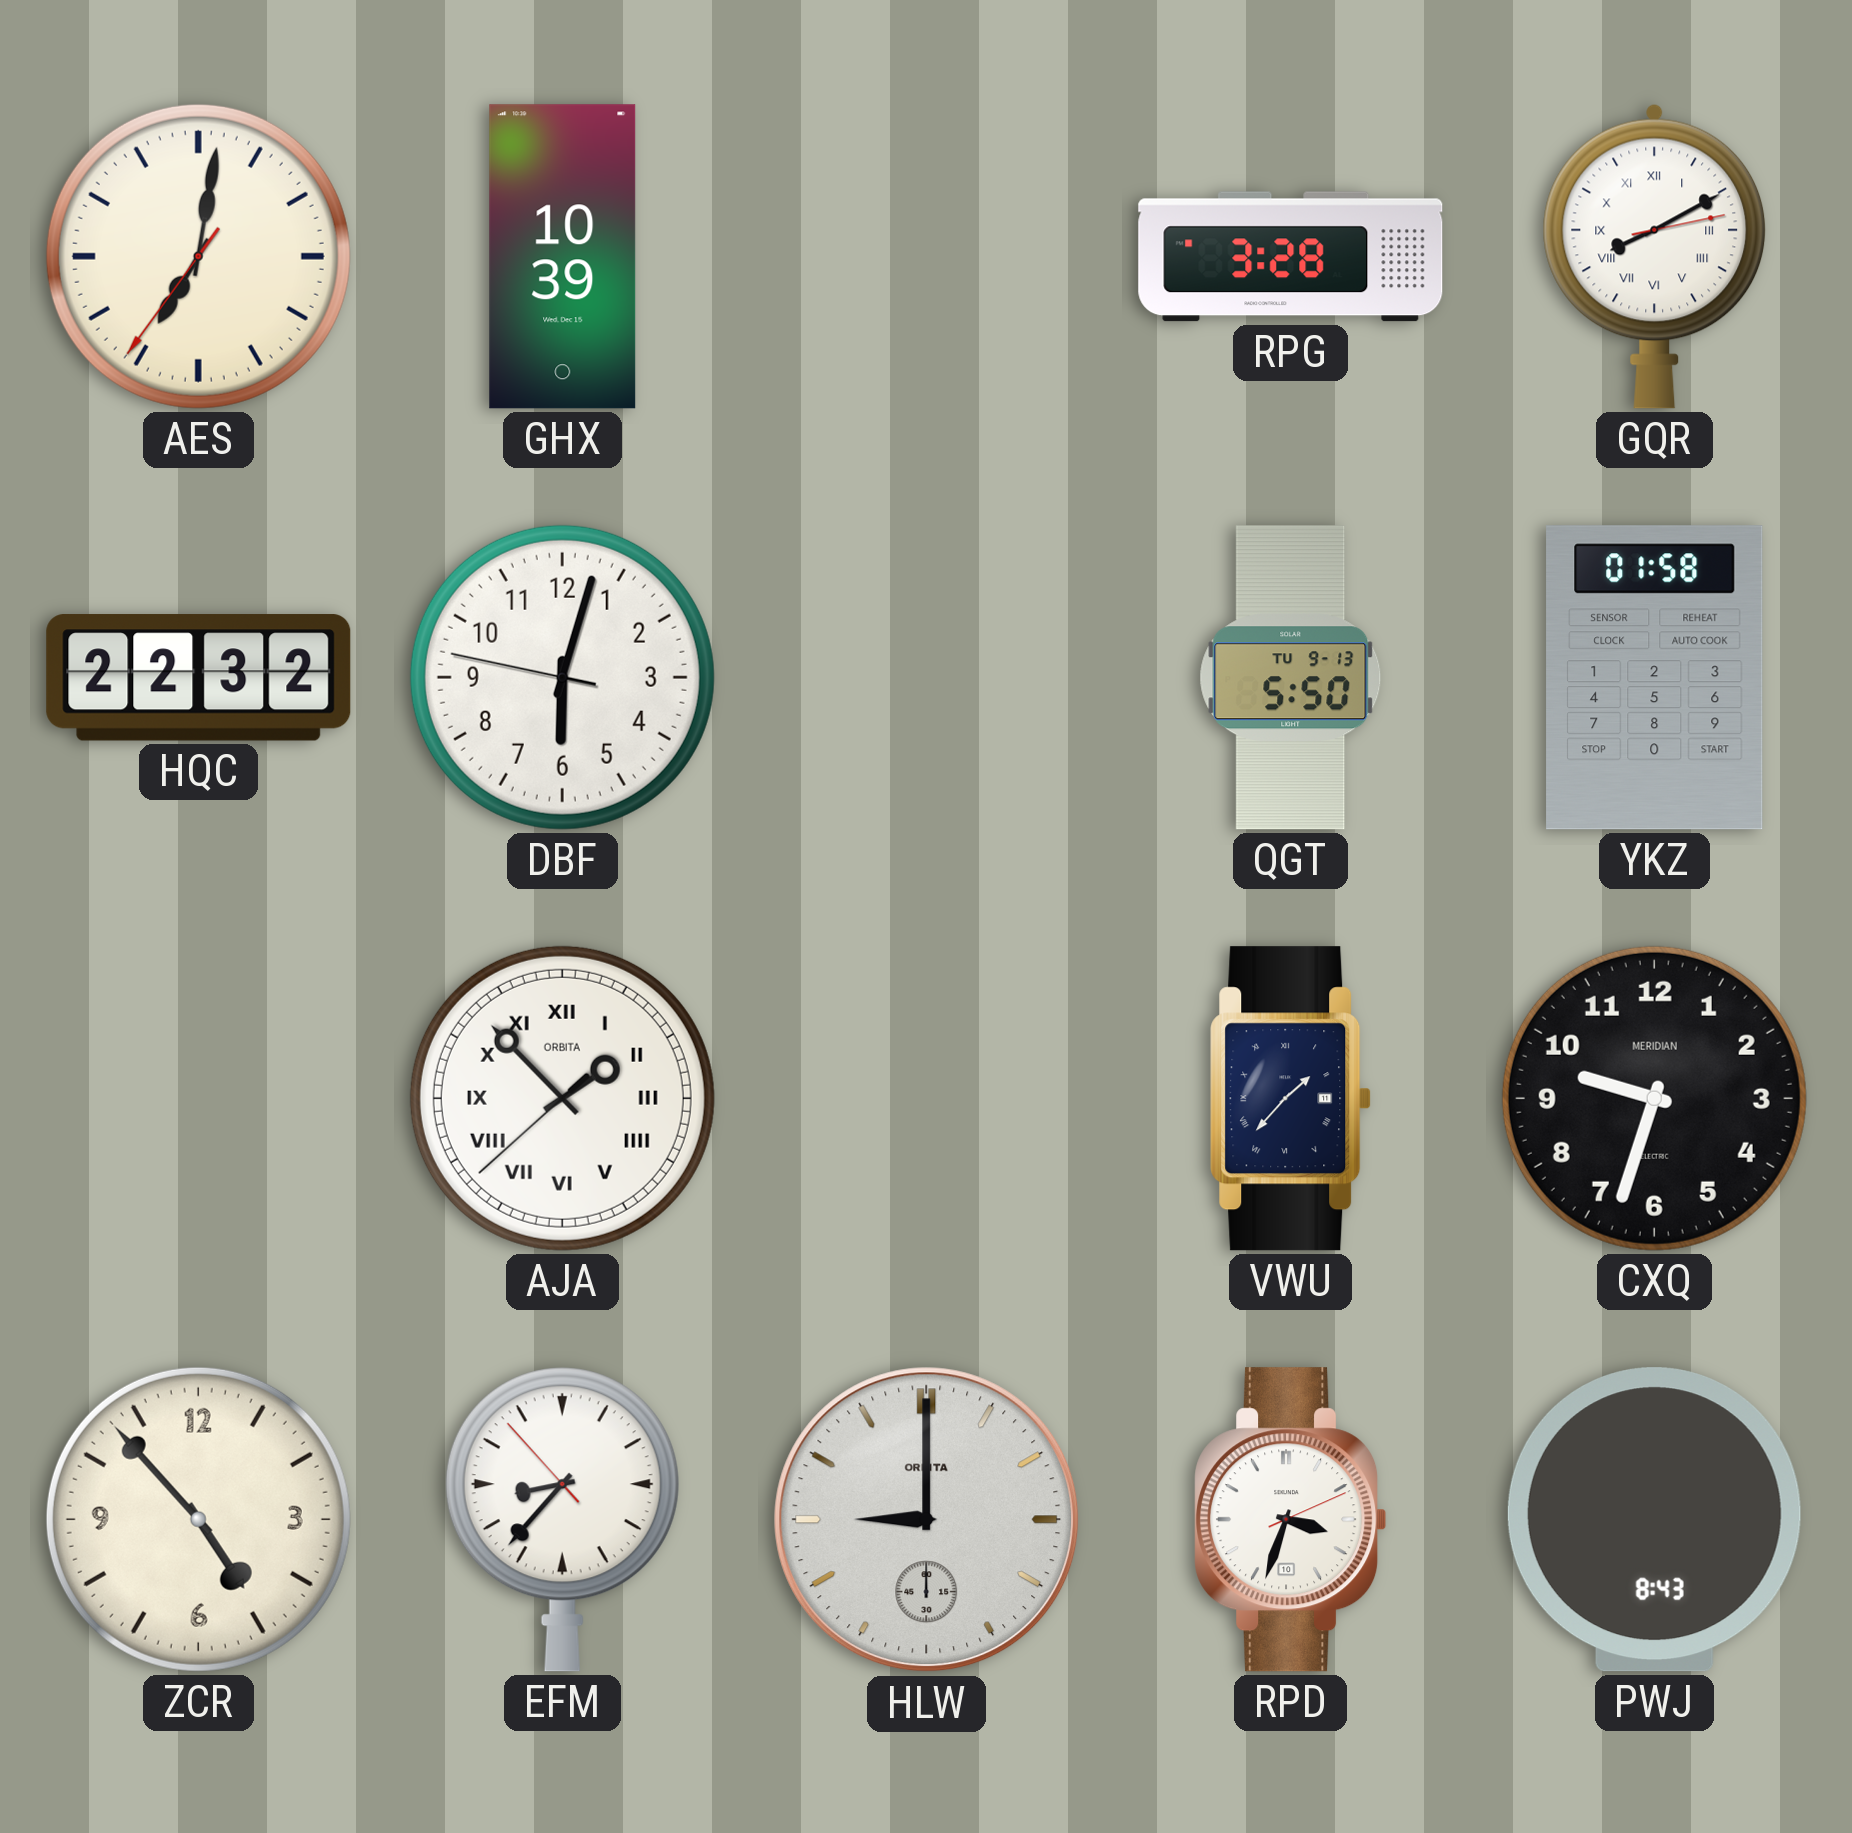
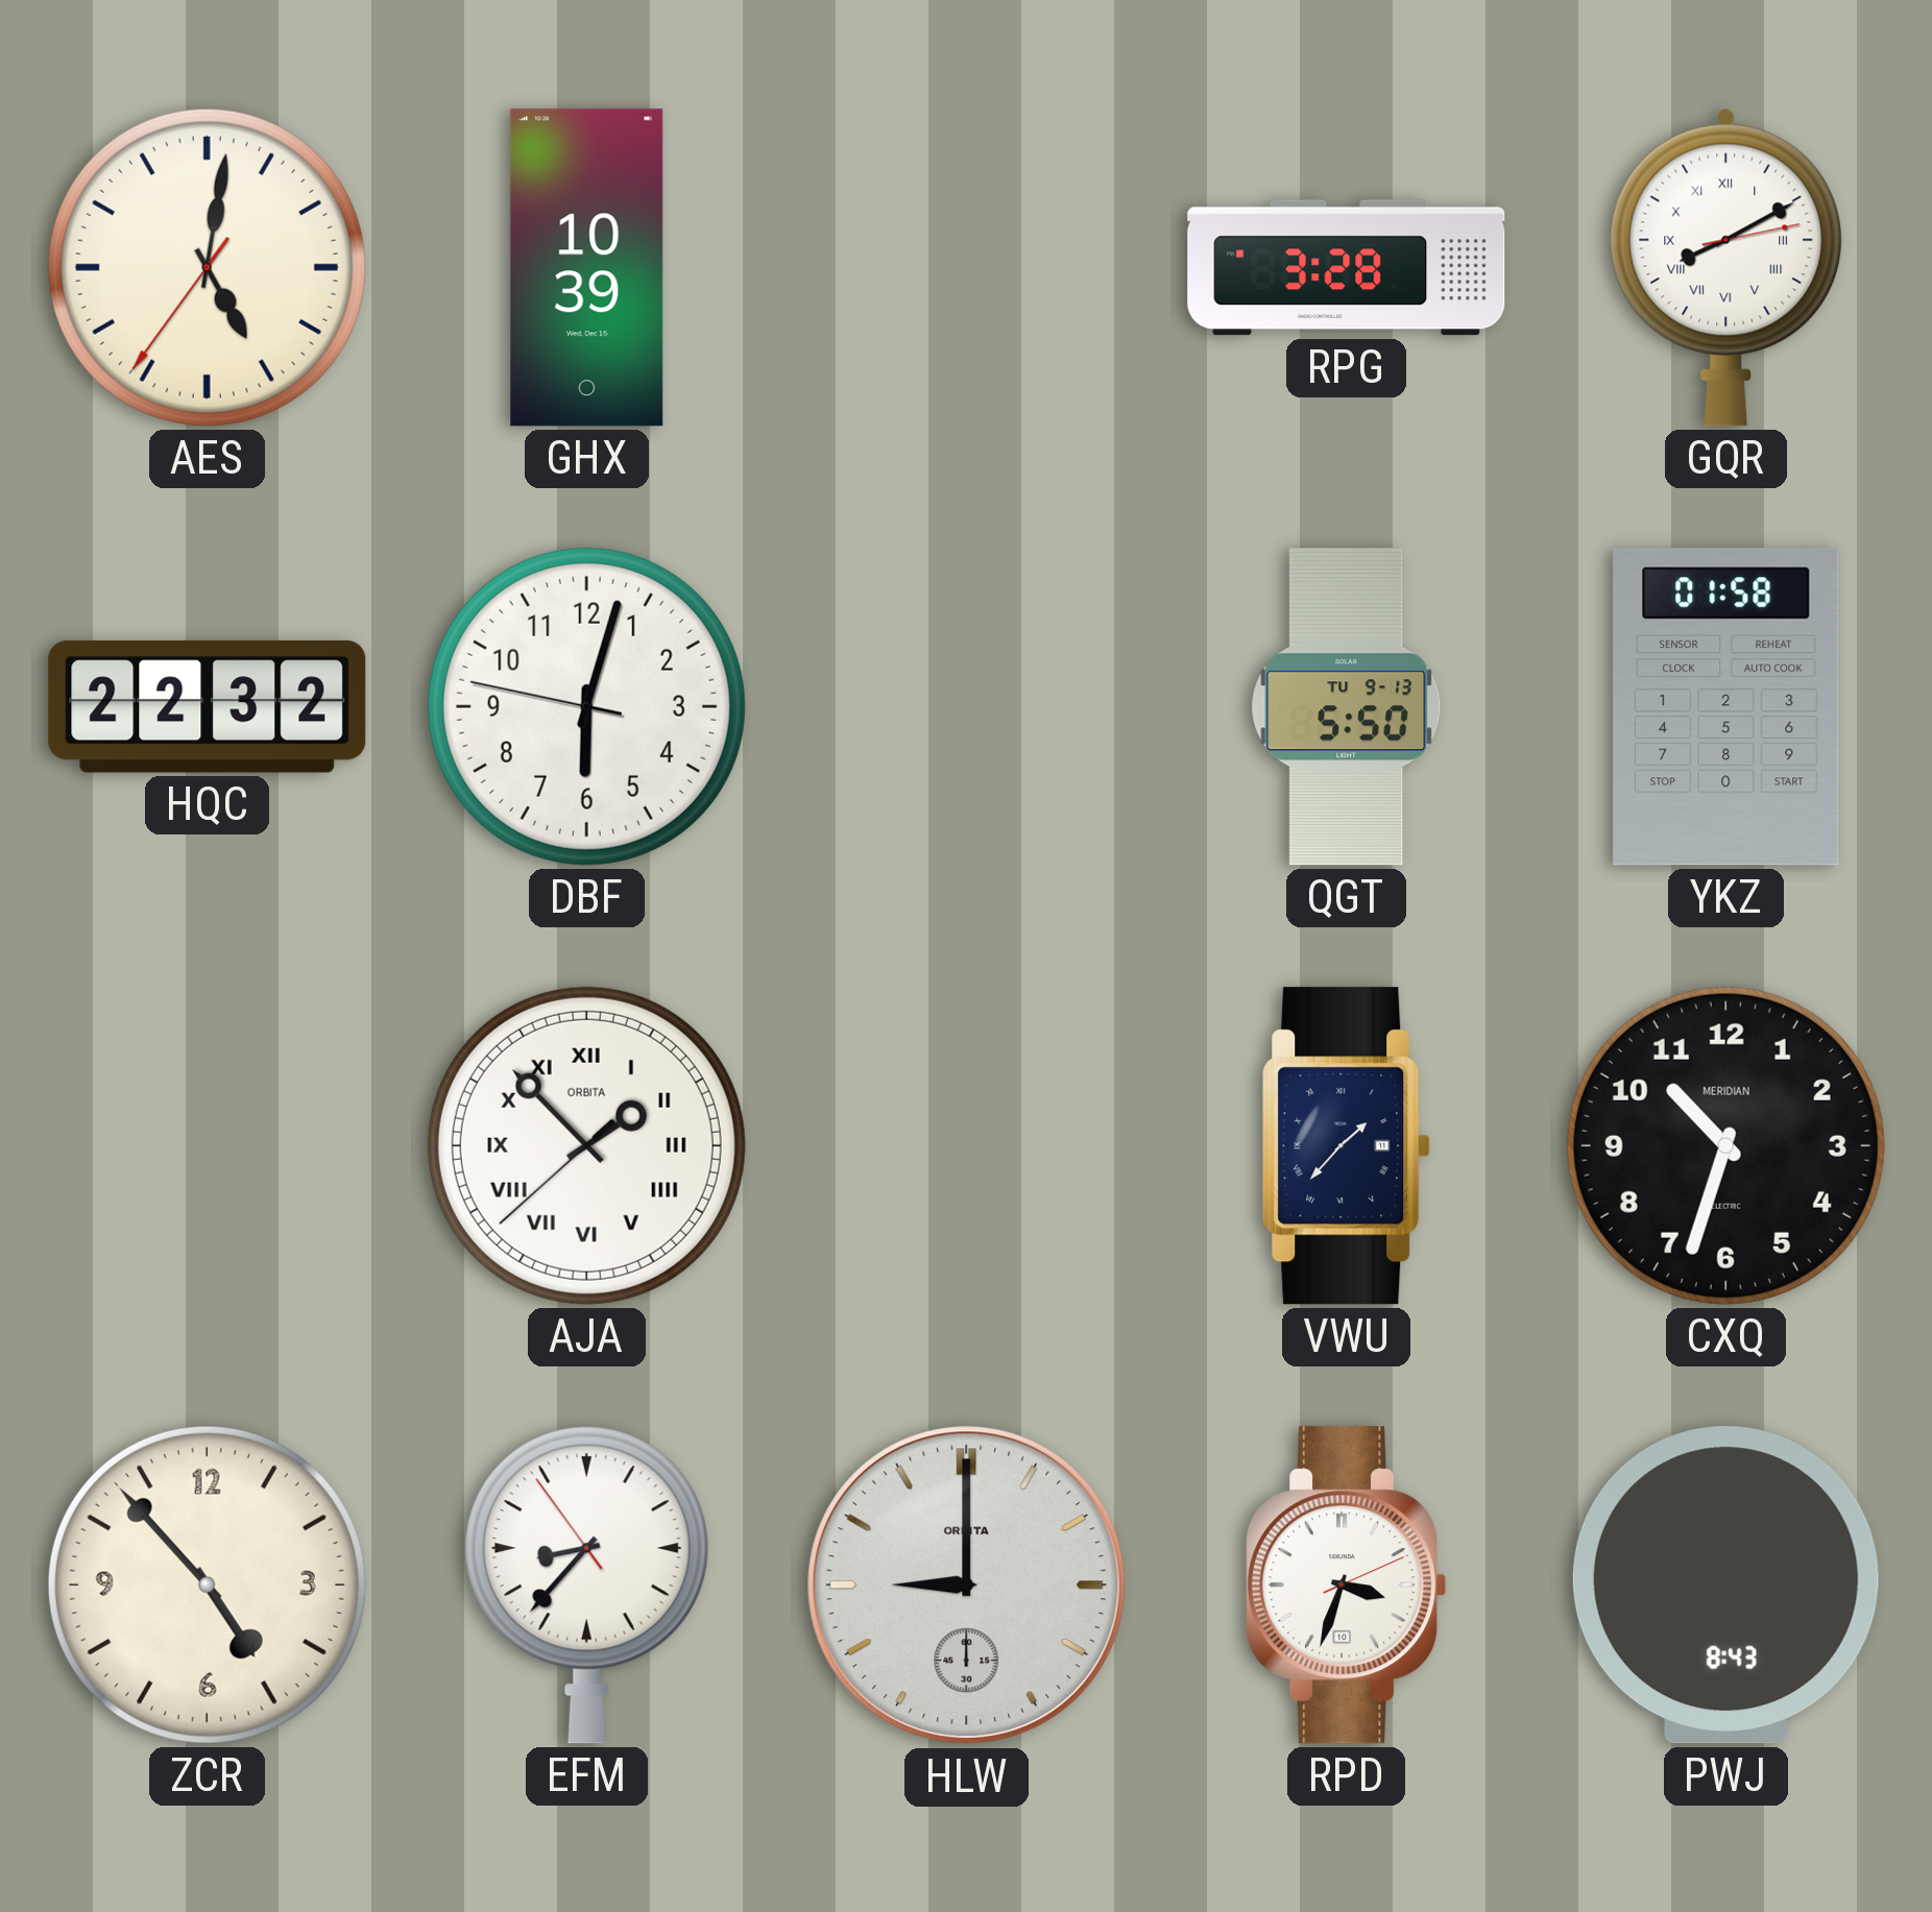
AES: 7:01 -> 5:01 (207, 267)
CXQ: 9:33 -> 10:33 (1725, 1145)
EFM: 8:36:53 -> 8:36:54 (586, 1584)
